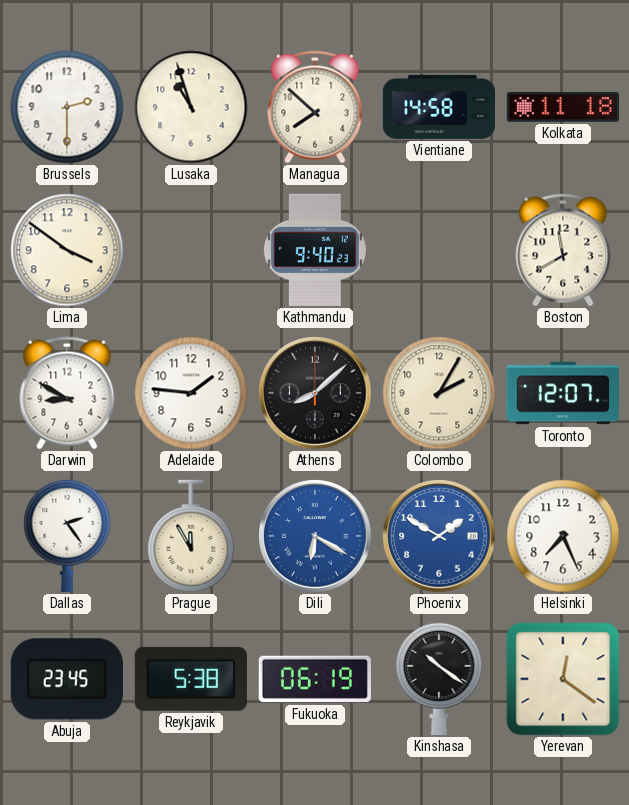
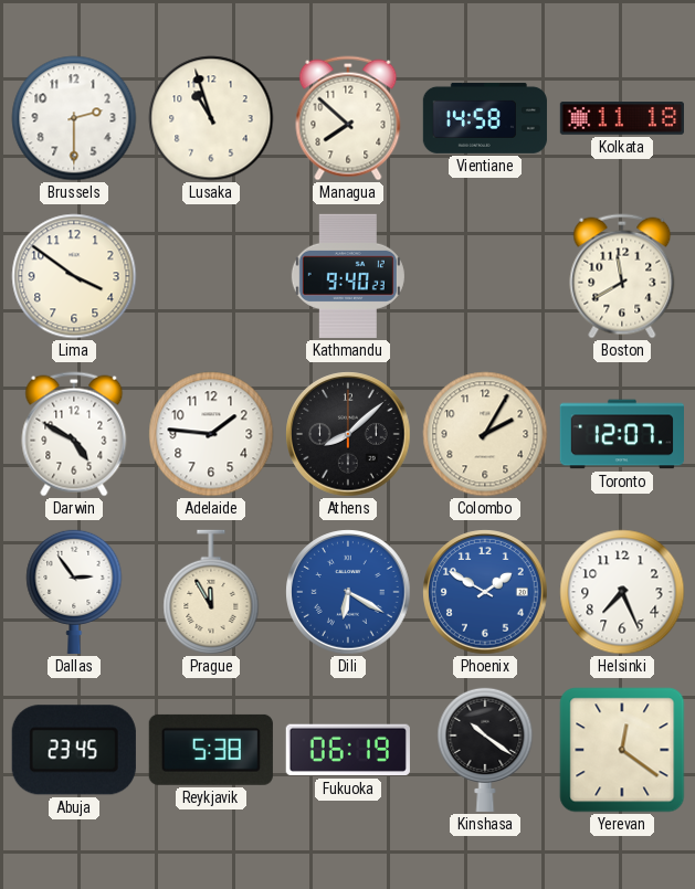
Darwin: 8:50 -> 4:50 (74, 434)
Dallas: 2:24 -> 2:54 (74, 591)
